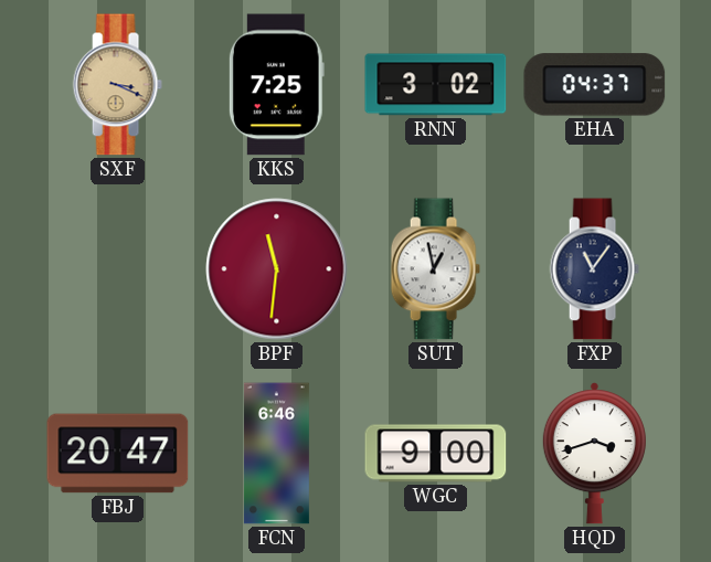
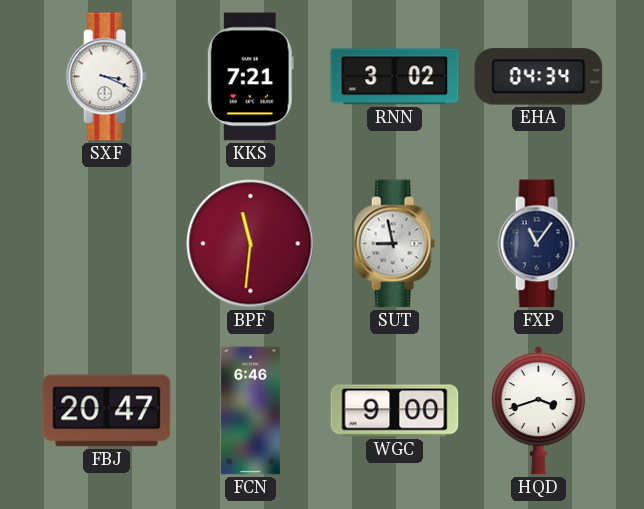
SXF dial: champagne -> white (106, 77)
KKS: 7:25 -> 7:21 (250, 77)
EHA: 04:37 -> 04:34 (539, 77)
SUT: 12:58 -> 8:58 (394, 244)
